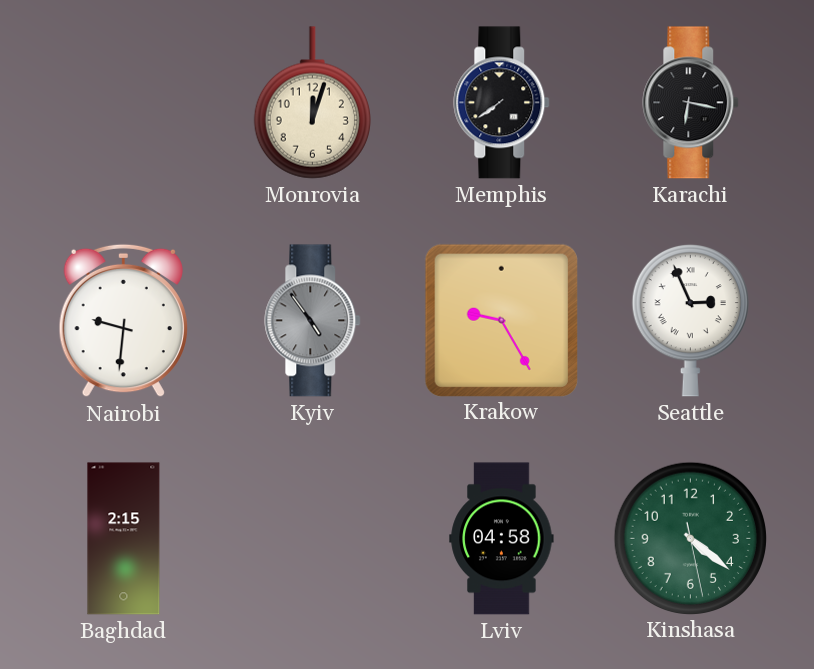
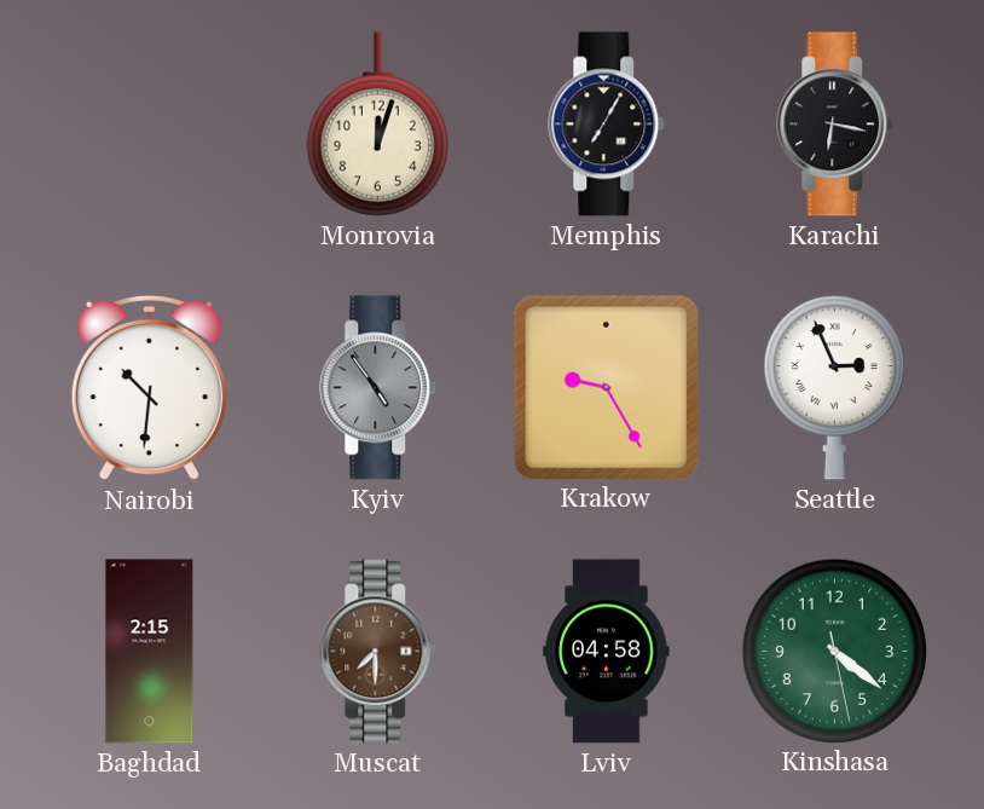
Memphis: 7:39 -> 7:05 (607, 125)
Nairobi: 9:31 -> 10:31 (149, 388)
Muscat: none -> 7:30 (378, 652)
